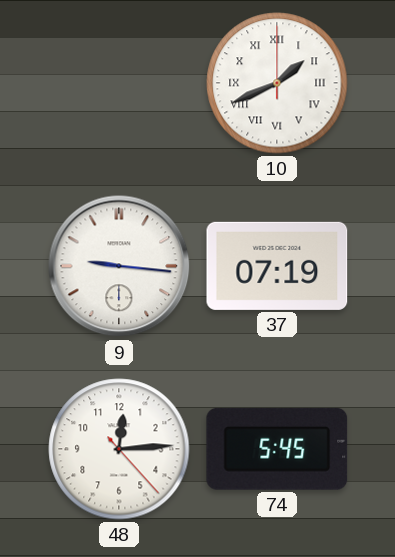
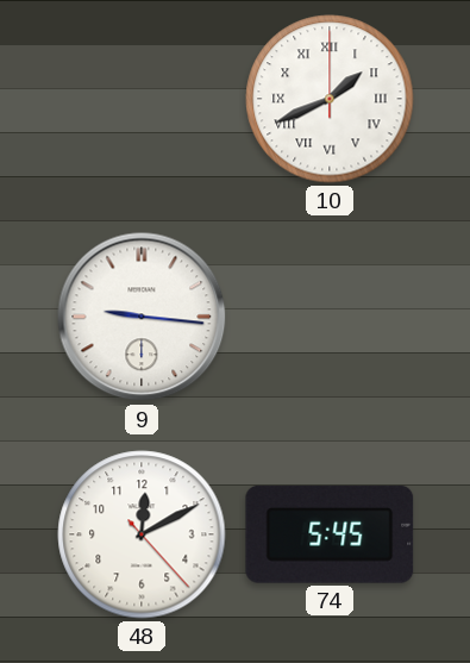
37: 07:19 -> none (277, 266)
48: 12:14 -> 12:10 (142, 534)
